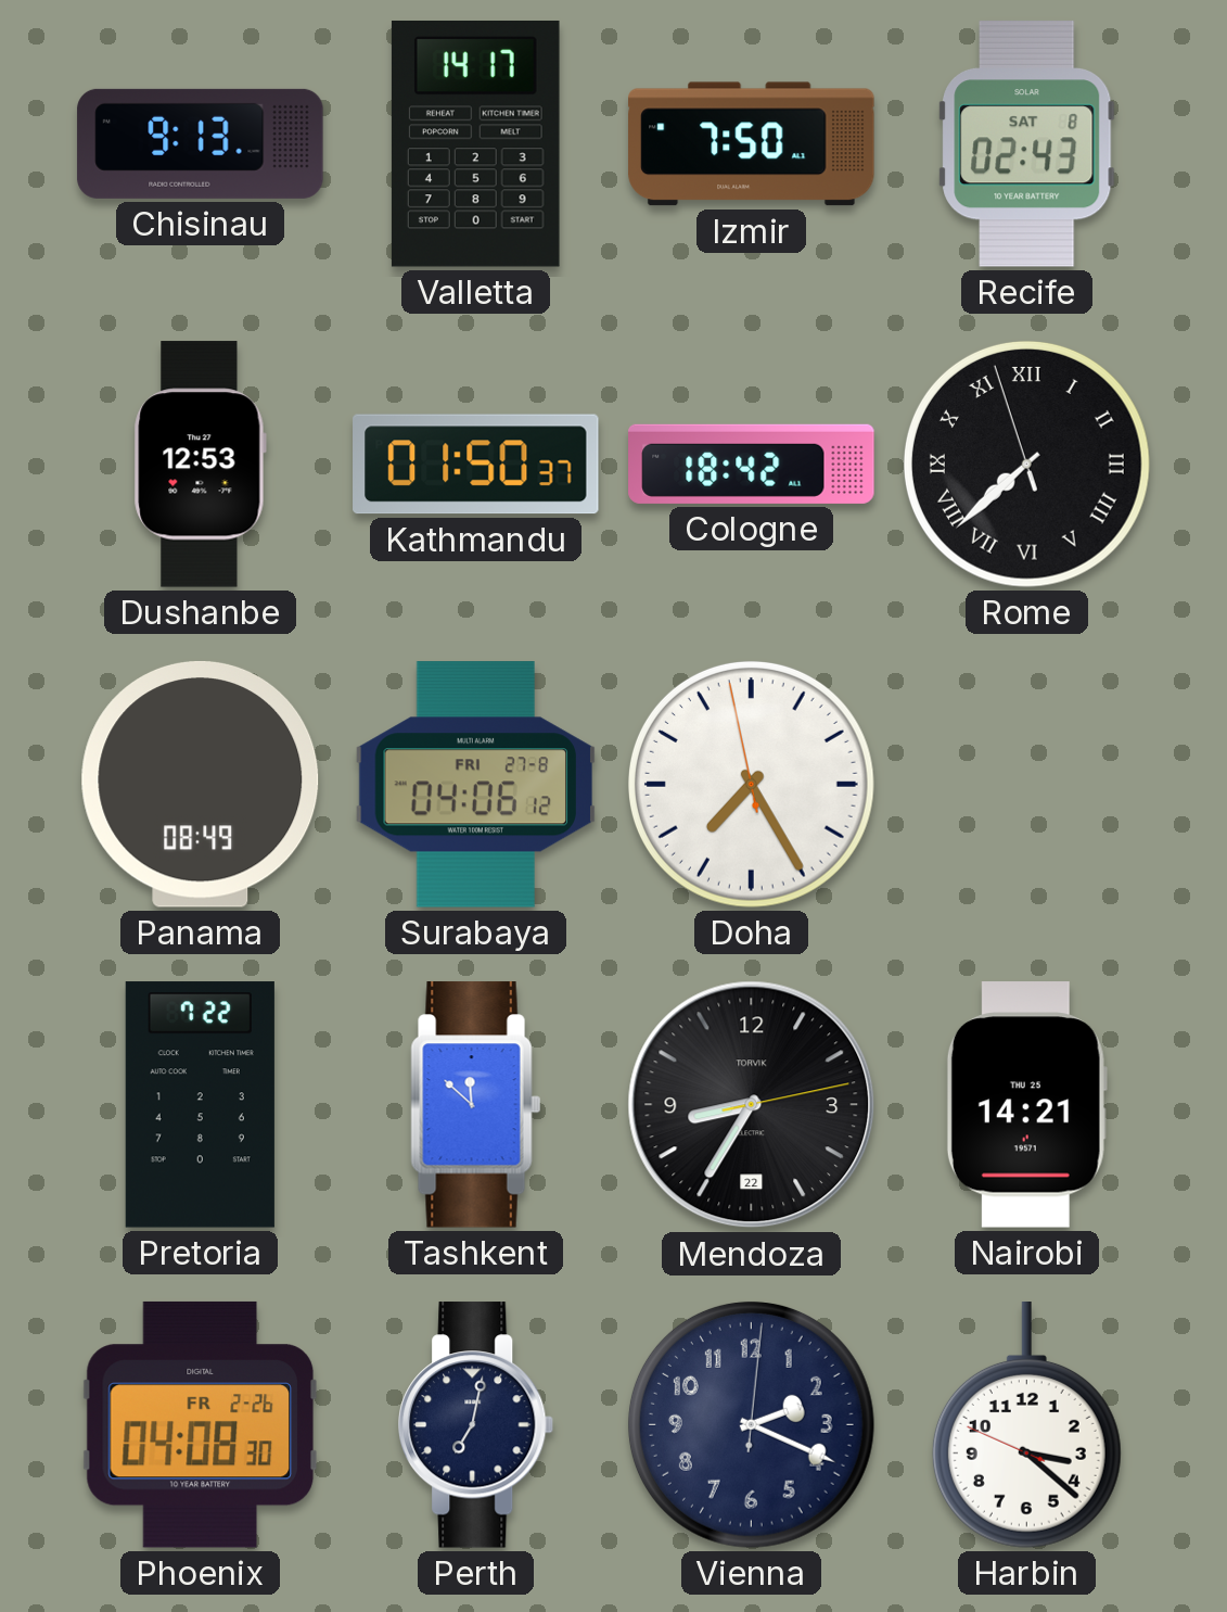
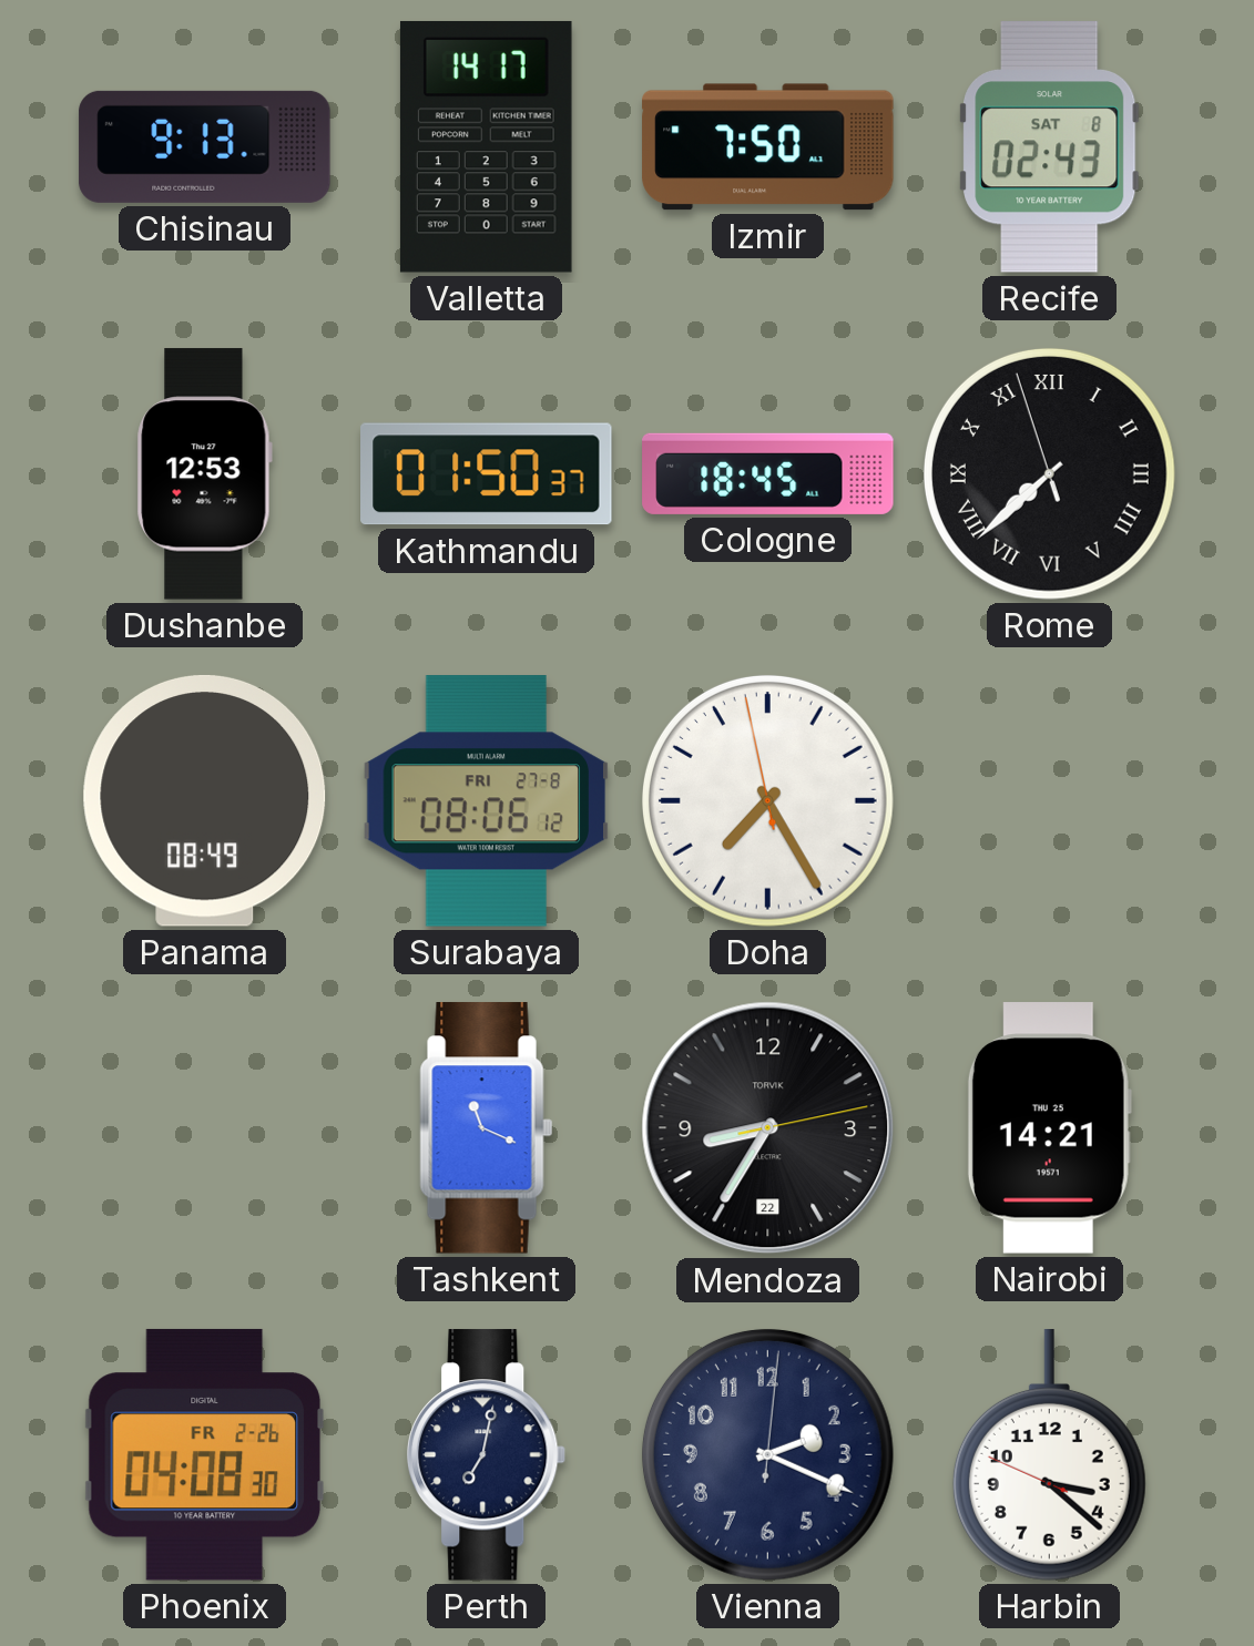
Cologne: 18:42 -> 18:45 (768, 473)
Surabaya: 04:06 -> 08:06 (487, 801)
Pretoria: 7:22 -> none (200, 1105)
Tashkent: 11:52 -> 11:19 (487, 1128)
